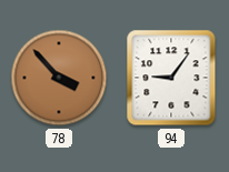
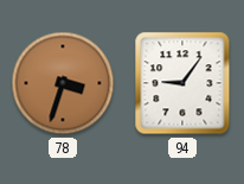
78: 3:53 -> 3:33 (63, 83)
